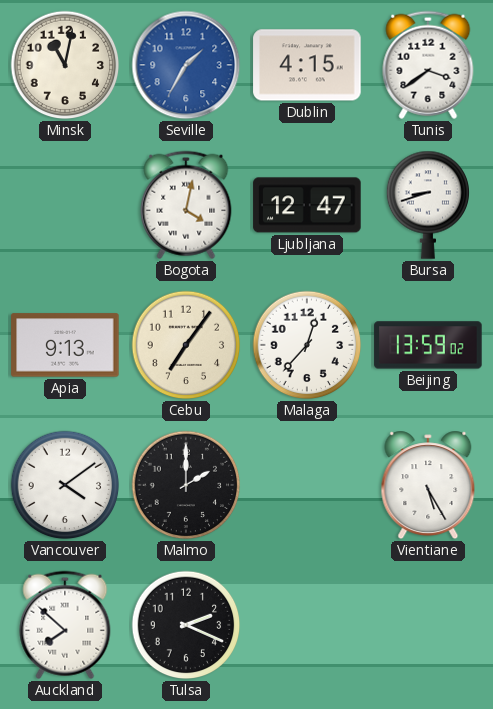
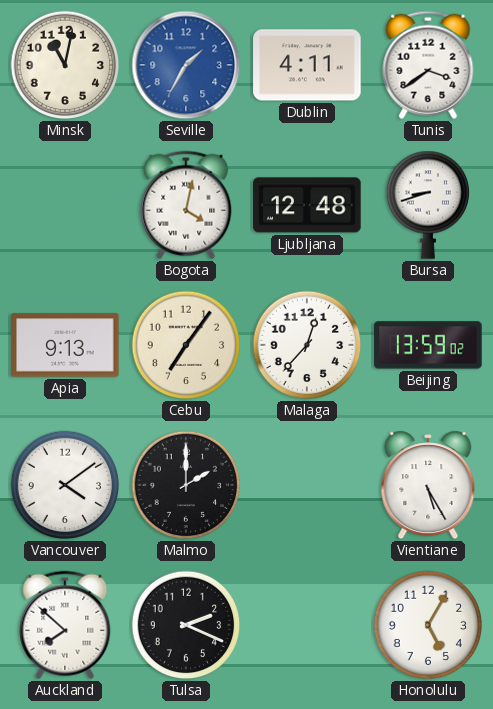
Dublin: 4:15 -> 4:11 (307, 65)
Ljubljana: 12:47 -> 12:48 (307, 205)
Honolulu: none -> 5:05 (428, 625)
